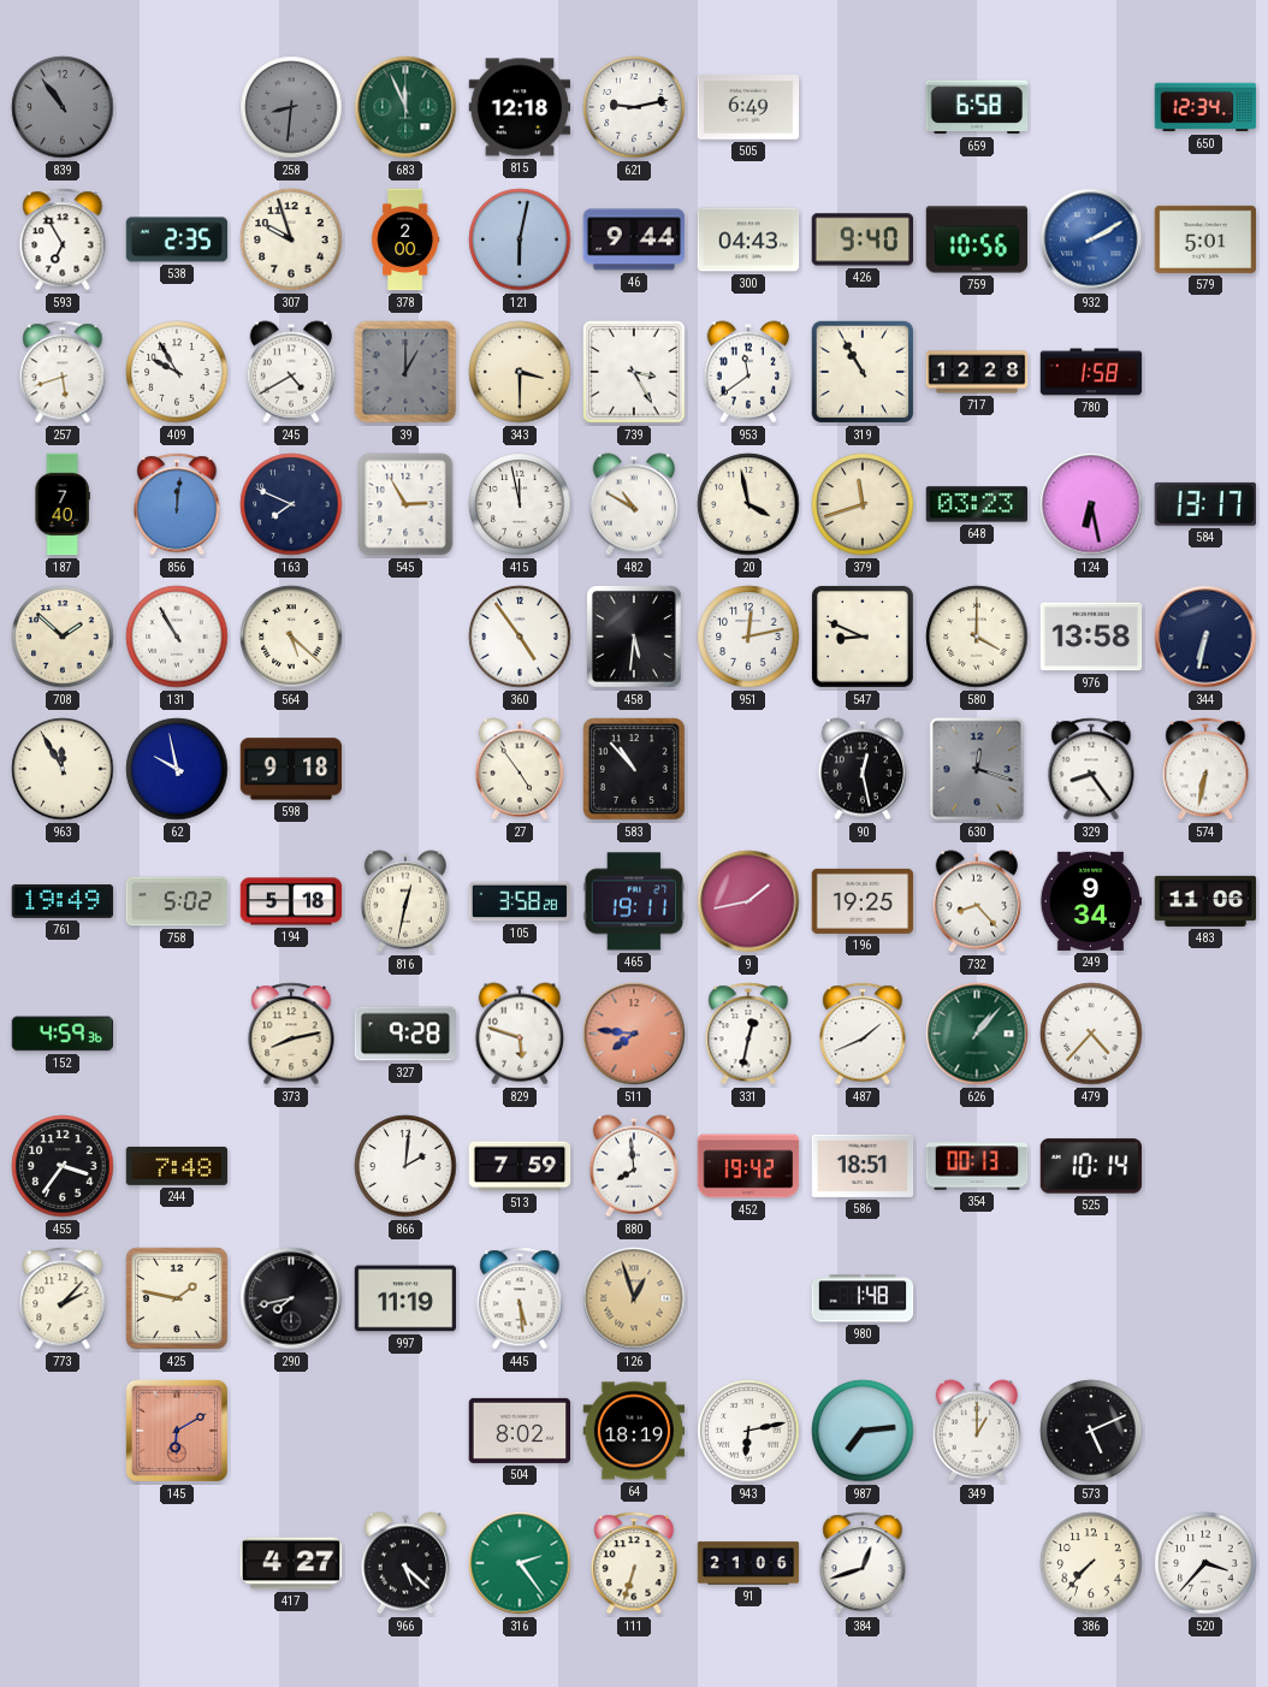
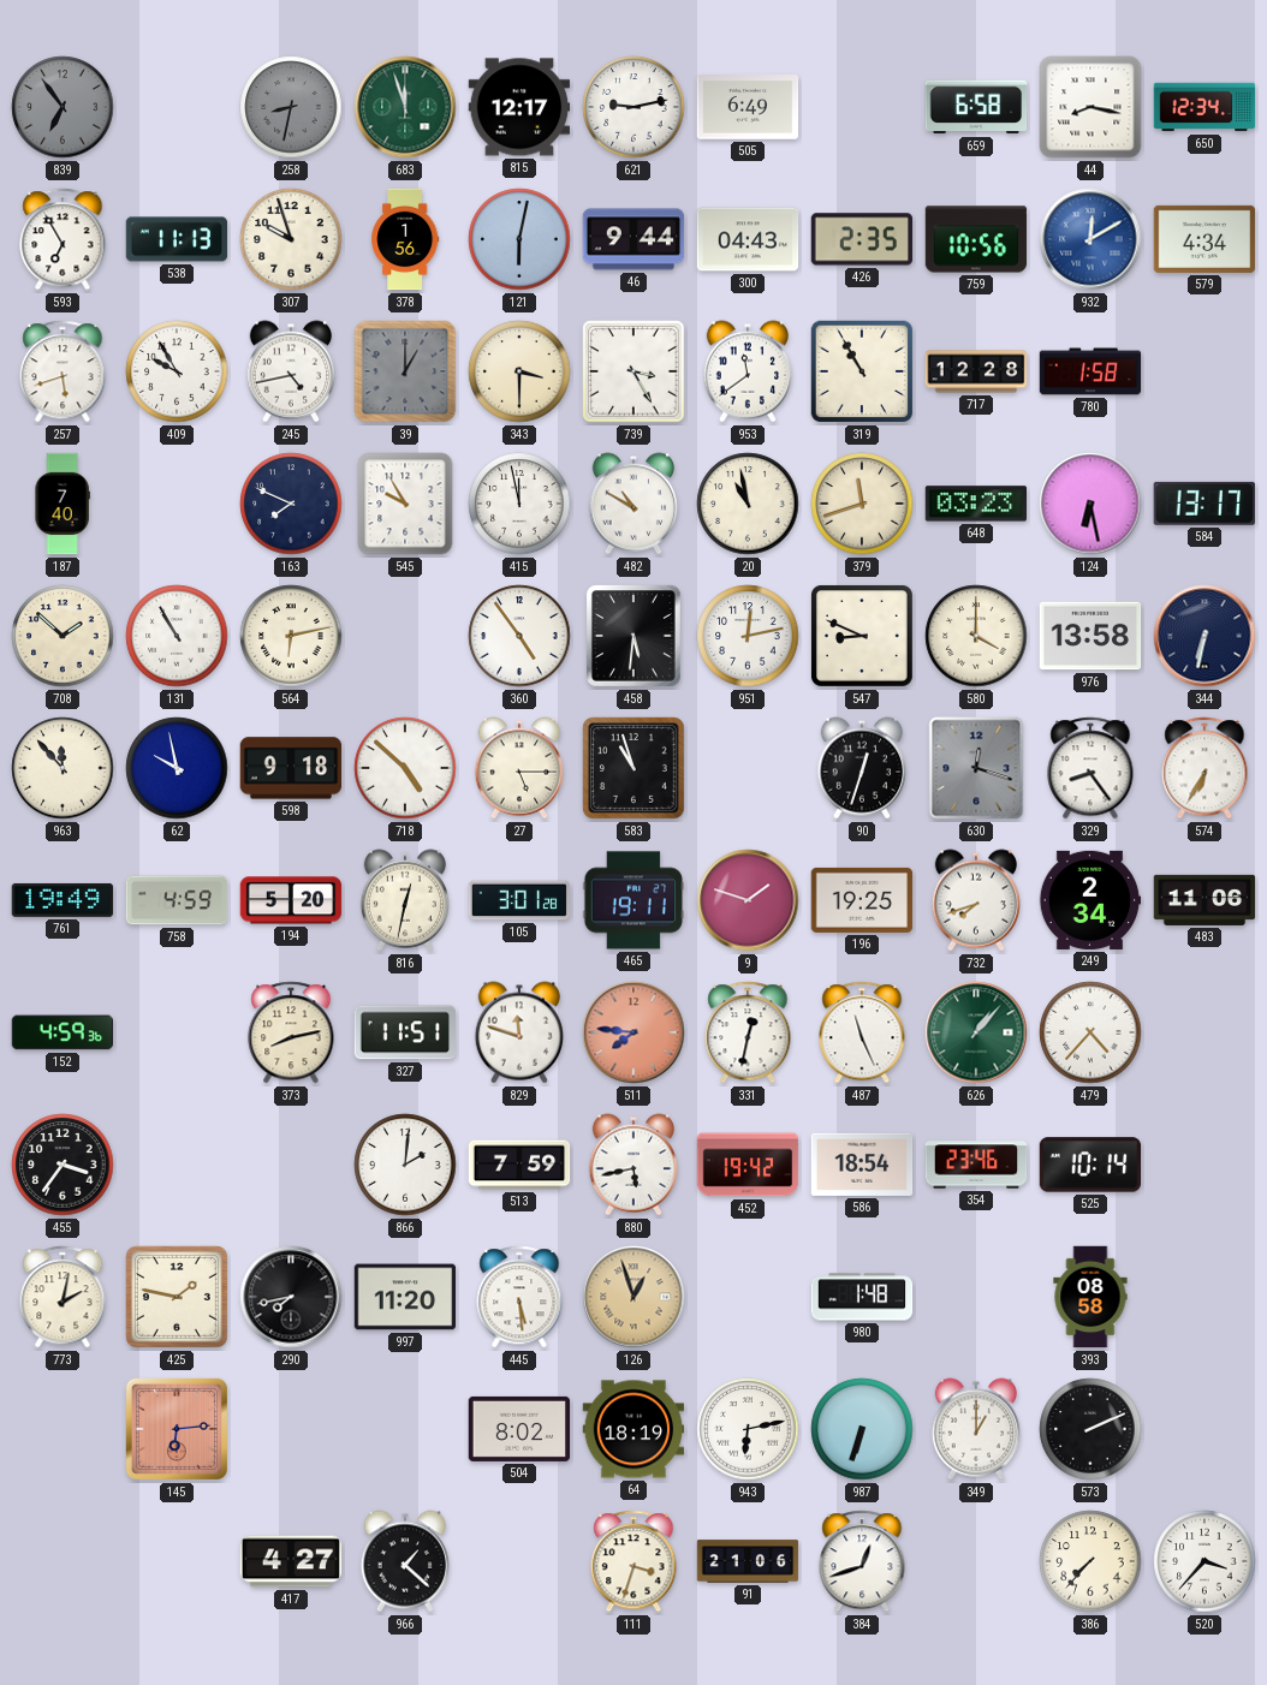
839: 10:54 -> 6:54 (63, 107)
258: 8:31 -> 8:32 (291, 107)
683: 11:56 -> 11:57 (405, 107)
815: 12:18 -> 12:17 (519, 107)
44: none -> 8:17 (1090, 107)
538: 2:35 -> 11:13 (177, 239)
378: 2:00 -> 1:56 (405, 239)
426: 9:40 -> 2:35 (862, 239)
932: 2:10 -> 12:10 (1090, 239)
579: 5:01 -> 4:34 (1204, 239)
245: 4:40 -> 4:43 (290, 371)
856: 12:01 -> none (177, 504)
545: 2:55 -> 9:55 (405, 504)
20: 3:58 -> 10:58 (748, 504)
564: 5:22 -> 6:13 (291, 636)
963: 11:55 -> 11:53 (63, 768)
718: none -> 4:52 (405, 768)
27: 4:54 -> 5:15 (518, 768)
583: 10:53 -> 10:57 (633, 768)
90: 12:28 -> 12:33 (861, 768)
574: 6:32 -> 6:35 (1204, 768)
758: 5:02 -> 4:59 (177, 900)
194: 5:18 -> 5:20 (291, 900)
105: 3:58 -> 3:01 (519, 900)
9: 1:43 -> 1:48 (748, 900)
732: 8:23 -> 7:42 (975, 900)
249: 9:34 -> 2:34 (1090, 900)
327: 9:28 -> 11:51 (405, 1032)
829: 5:48 -> 11:48 (518, 1032)
487: 1:41 -> 11:26 (862, 1032)
244: 7:48 -> none (177, 1166)
880: 7:59 -> 5:43 (632, 1165)
586: 18:51 -> 18:54 (862, 1165)
354: 00:13 -> 23:46 (976, 1165)
773: 2:07 -> 2:02 (63, 1297)
997: 11:19 -> 11:20 (405, 1297)
393: none -> 08:58 (1090, 1297)
145: 6:10 -> 6:14 (177, 1429)
987: 7:14 -> 6:33 (862, 1429)
573: 5:11 -> 2:11 (1090, 1429)
966: 5:22 -> 1:22 (404, 1561)
316: 2:24 -> none (520, 1563)
111: 6:33 -> 3:33 (633, 1561)
